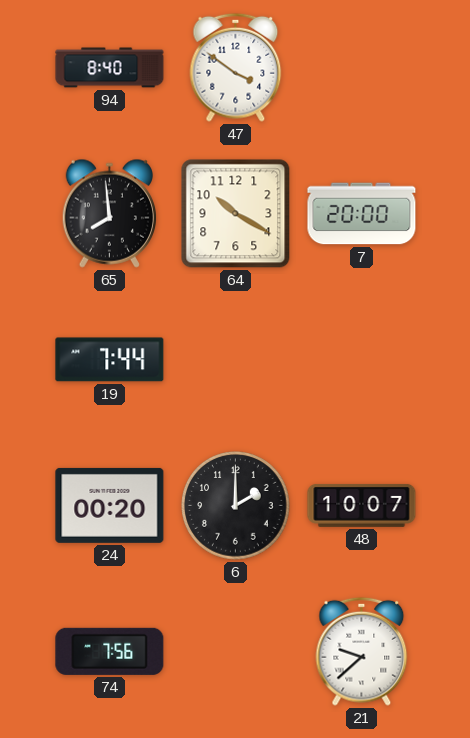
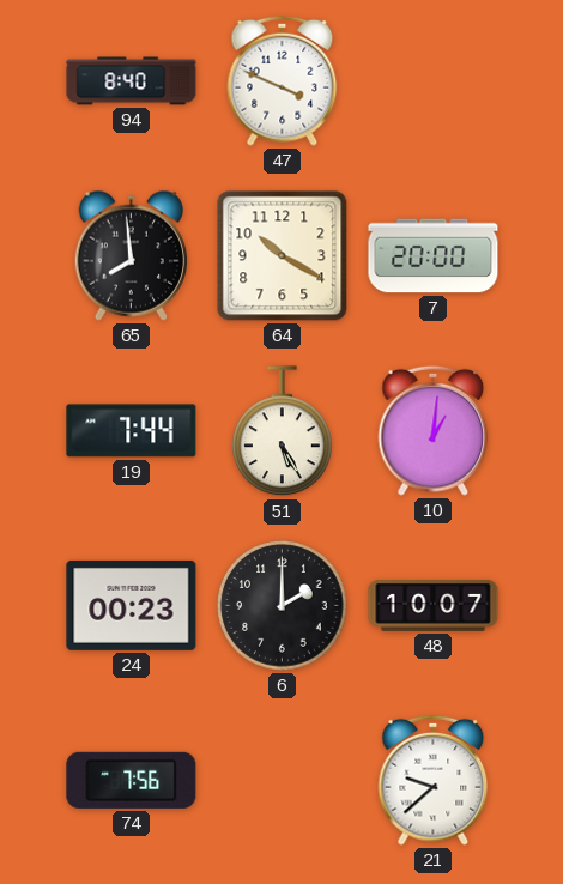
47: 3:51 -> 3:49 (283, 80)
51: none -> 5:25 (283, 431)
10: none -> 1:01 (434, 430)
24: 00:20 -> 00:23 (132, 605)
